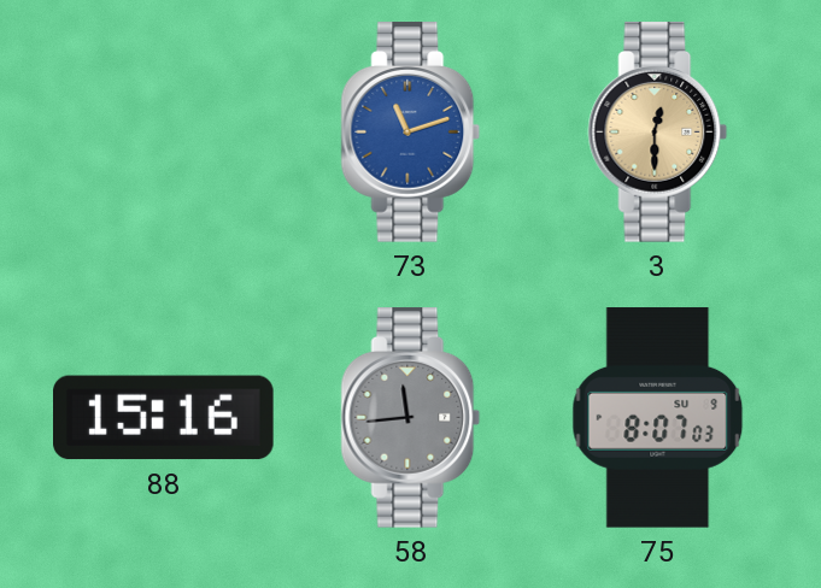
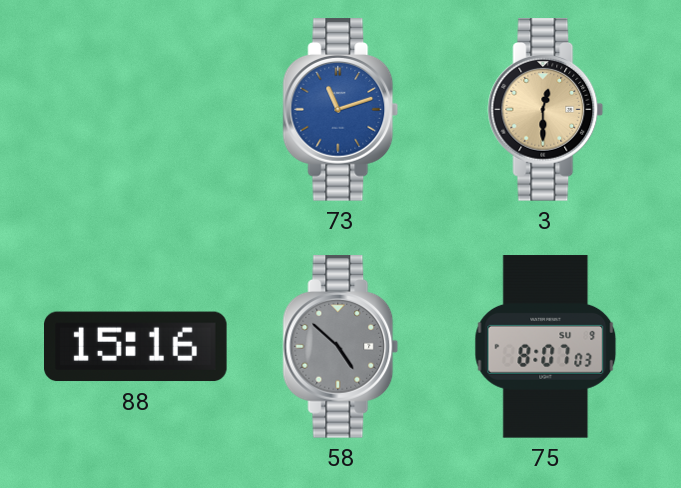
58: 11:44 -> 4:52 (341, 347)
